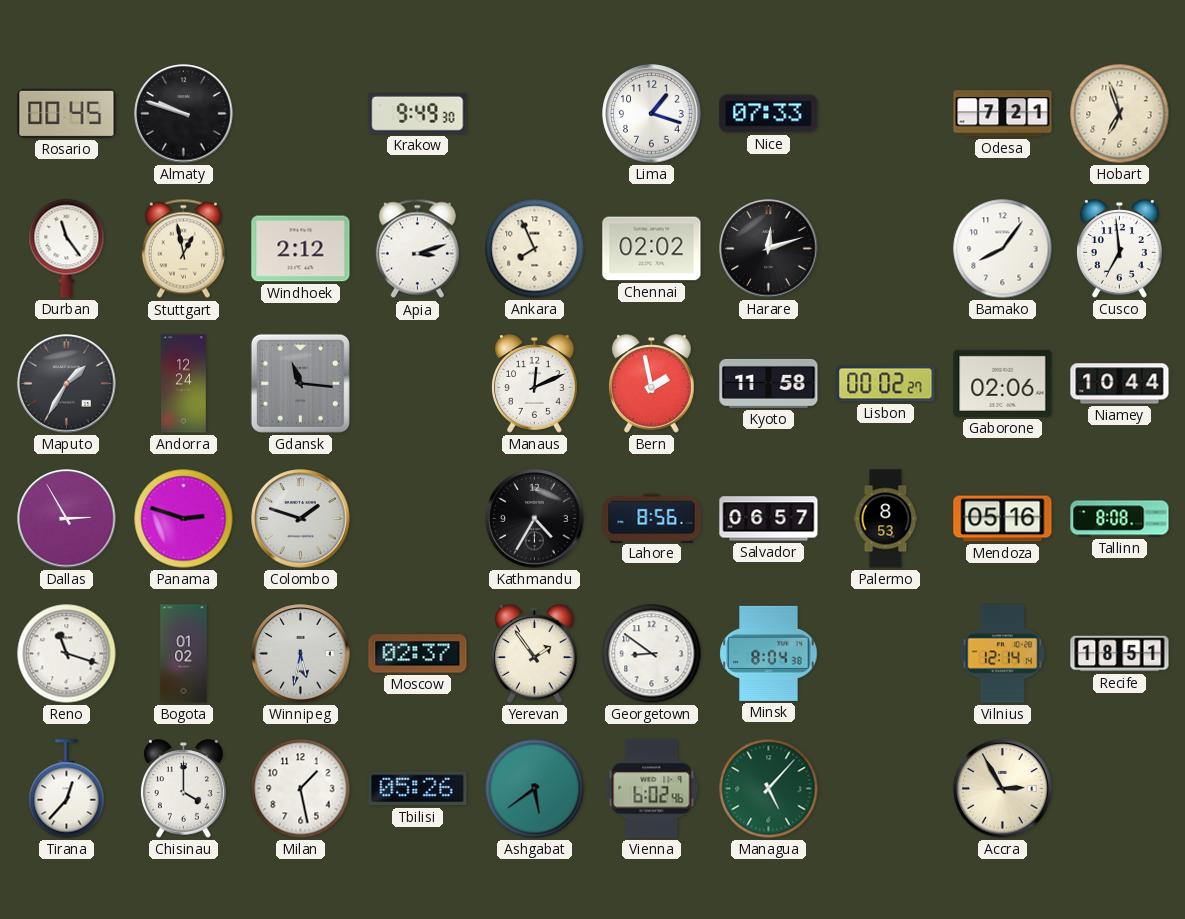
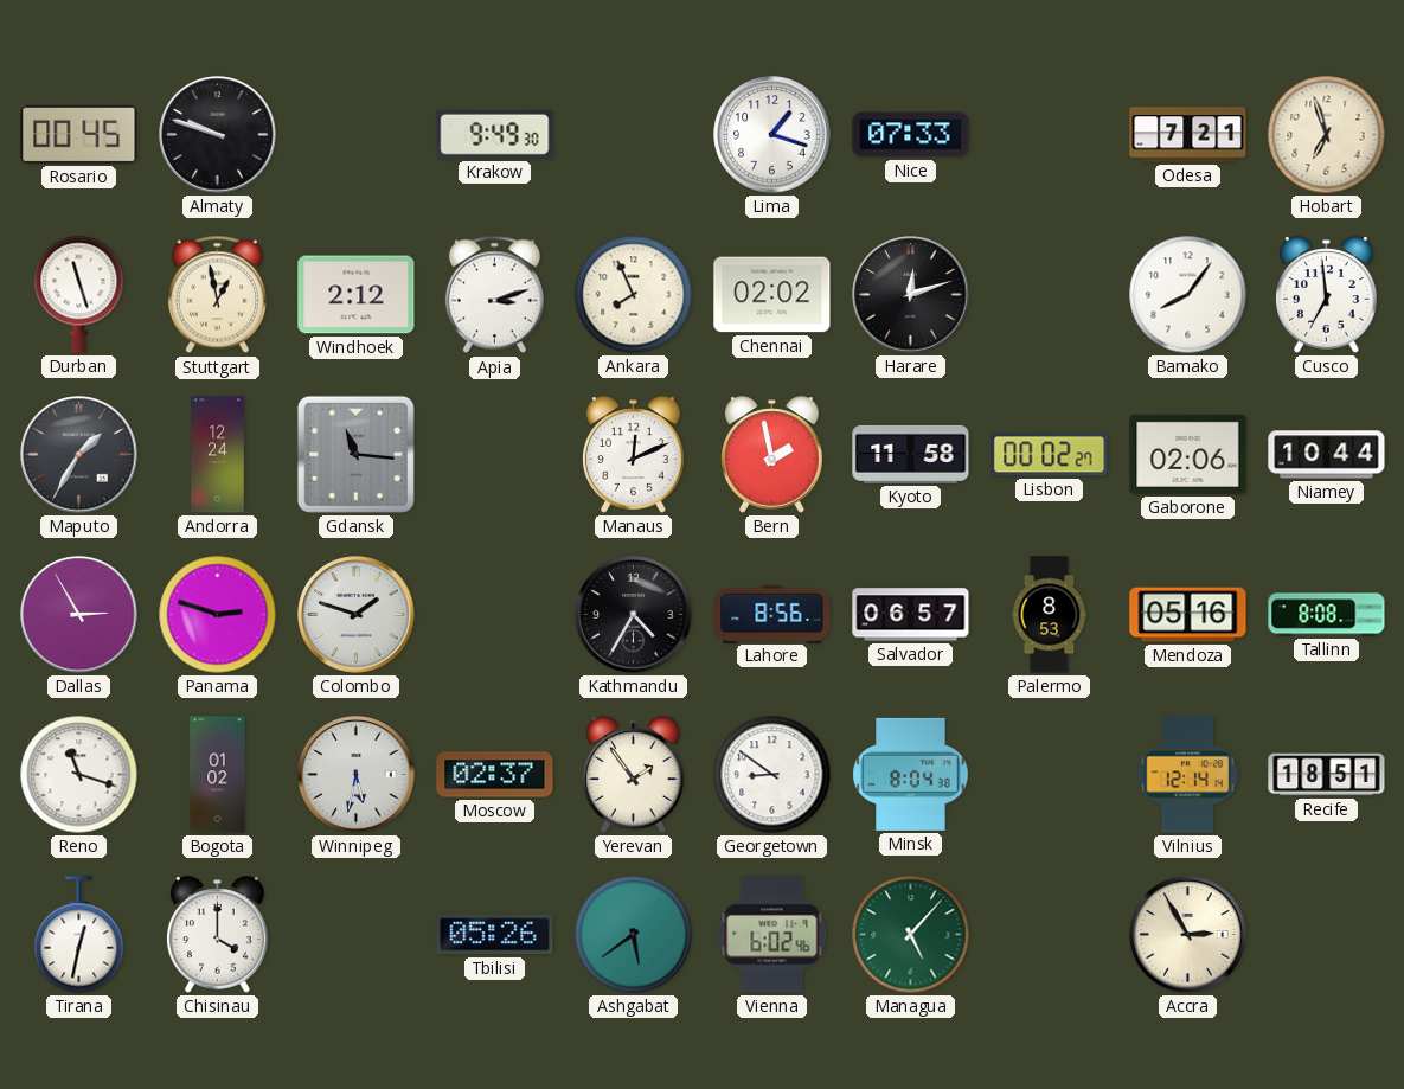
Durban: 11:24 -> 11:27 (79, 295)
Tirana: 12:37 -> 12:32 (79, 935)
Milan: 1:28 -> none (301, 789)
